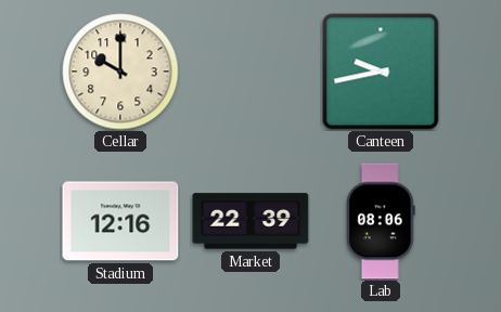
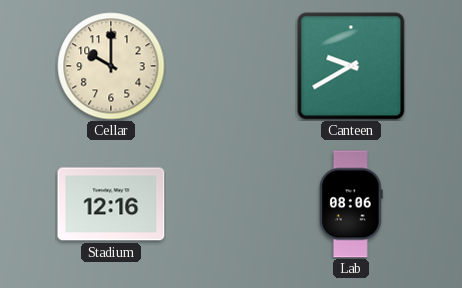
Canteen: 9:43 -> 9:40 (351, 66)
Market: 22:39 -> none (251, 221)
